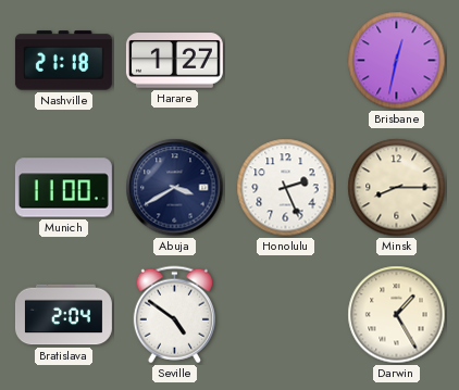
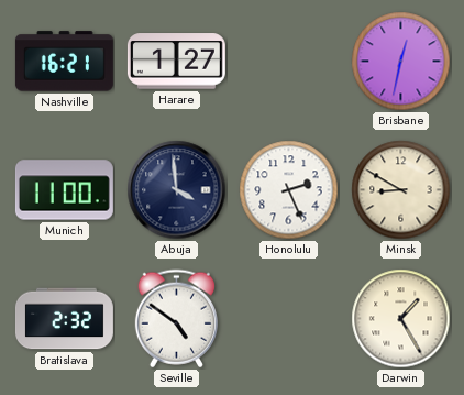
Nashville: 21:18 -> 16:21 (64, 62)
Abuja: 3:40 -> 3:59 (177, 190)
Minsk: 8:15 -> 8:50 (401, 190)
Bratislava: 2:04 -> 2:32 (64, 319)
